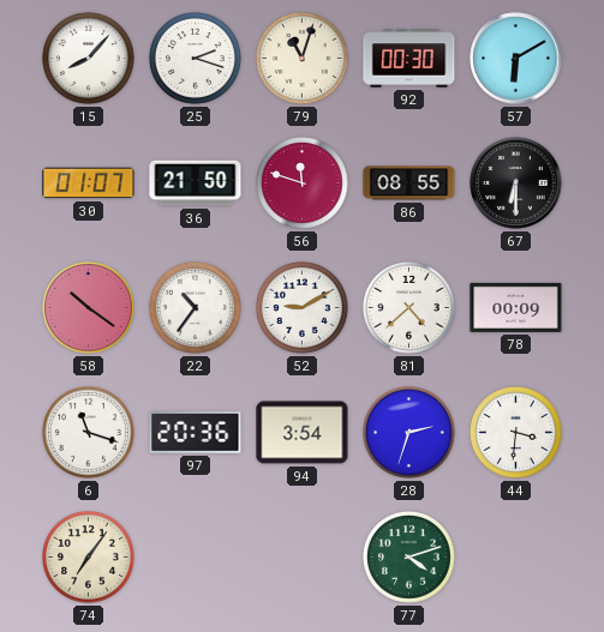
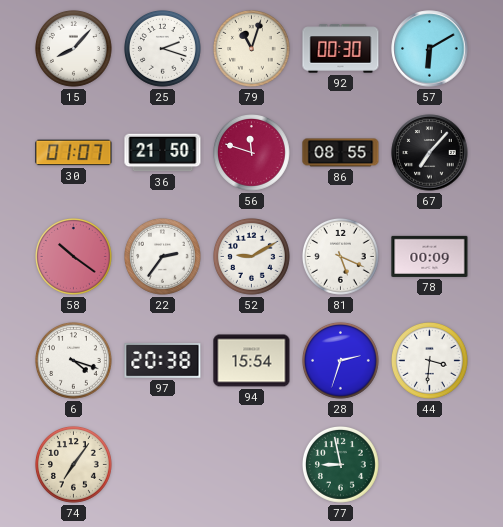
67: 6:30 -> 7:07 (430, 153)
22: 10:36 -> 2:36 (163, 257)
81: 4:38 -> 5:19 (341, 257)
6: 11:18 -> 4:18 (74, 361)
97: 20:36 -> 20:38 (163, 361)
94: 3:54 -> 15:54 (252, 361)
77: 4:12 -> 8:58 (341, 465)
